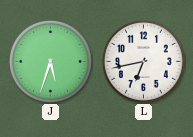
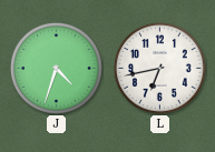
J: 5:33 -> 4:33 (56, 68)
